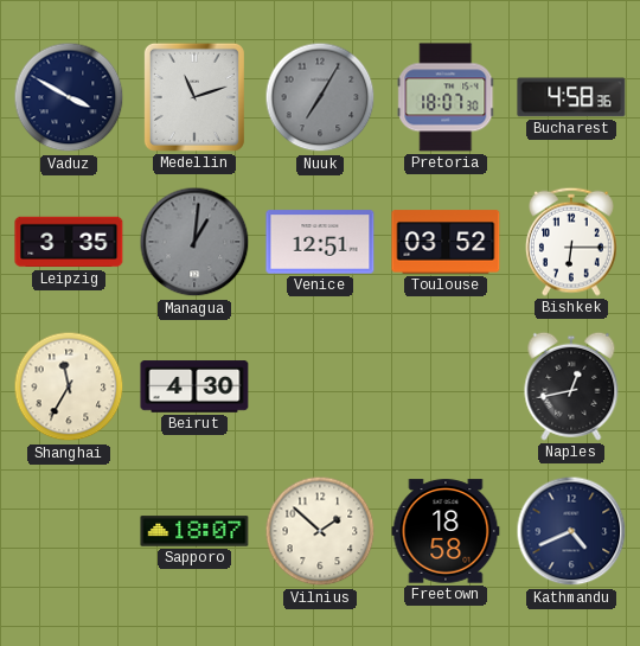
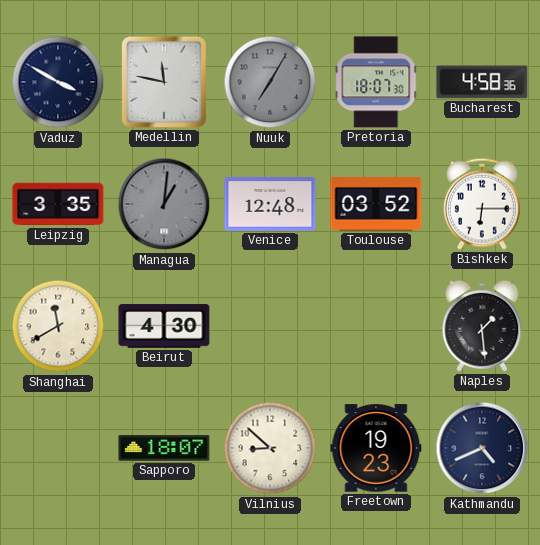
Medellin: 11:12 -> 11:47 (164, 82)
Venice: 12:51 -> 12:48 (270, 204)
Shanghai: 11:35 -> 11:40 (58, 326)
Naples: 12:43 -> 1:29 (482, 326)
Vilnius: 1:52 -> 8:52 (270, 448)
Freetown: 18:58 -> 19:23 (376, 448)
